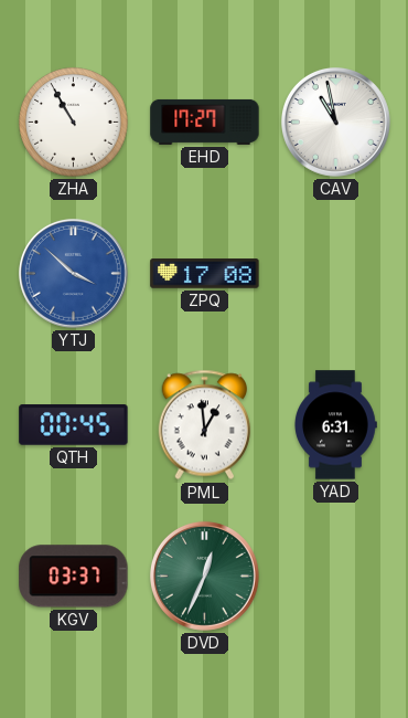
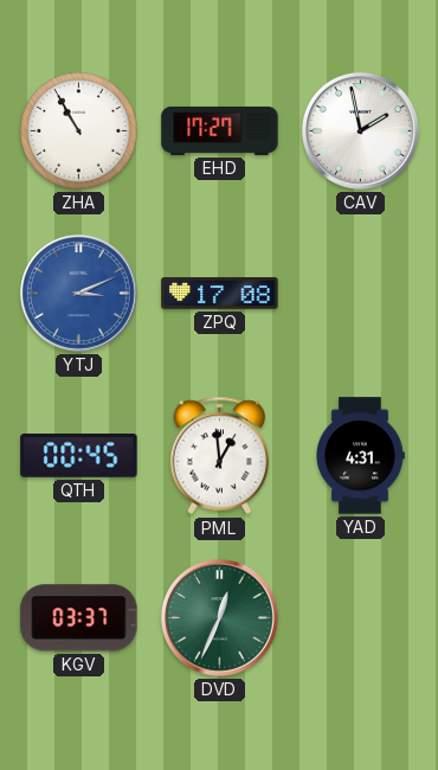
CAV: 10:58 -> 1:58 (360, 130)
YTJ: 3:52 -> 3:11 (78, 293)
YAD: 6:31 -> 4:31 (360, 456)
